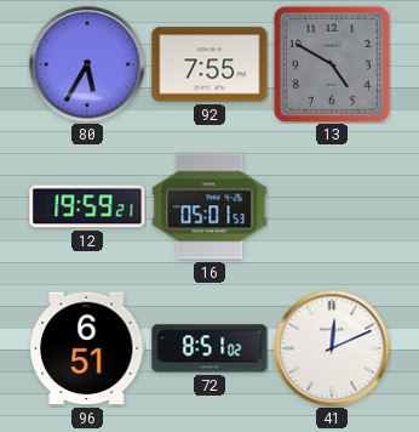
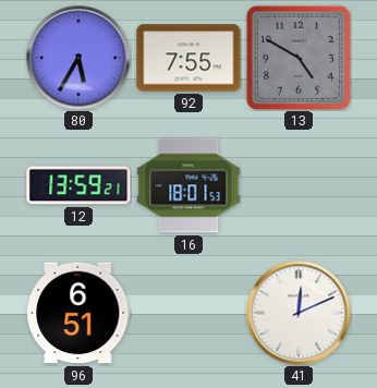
12: 19:59 -> 13:59 (78, 185)
16: 05:01 -> 18:01 (188, 185)
72: 8:51 -> none (209, 348)
